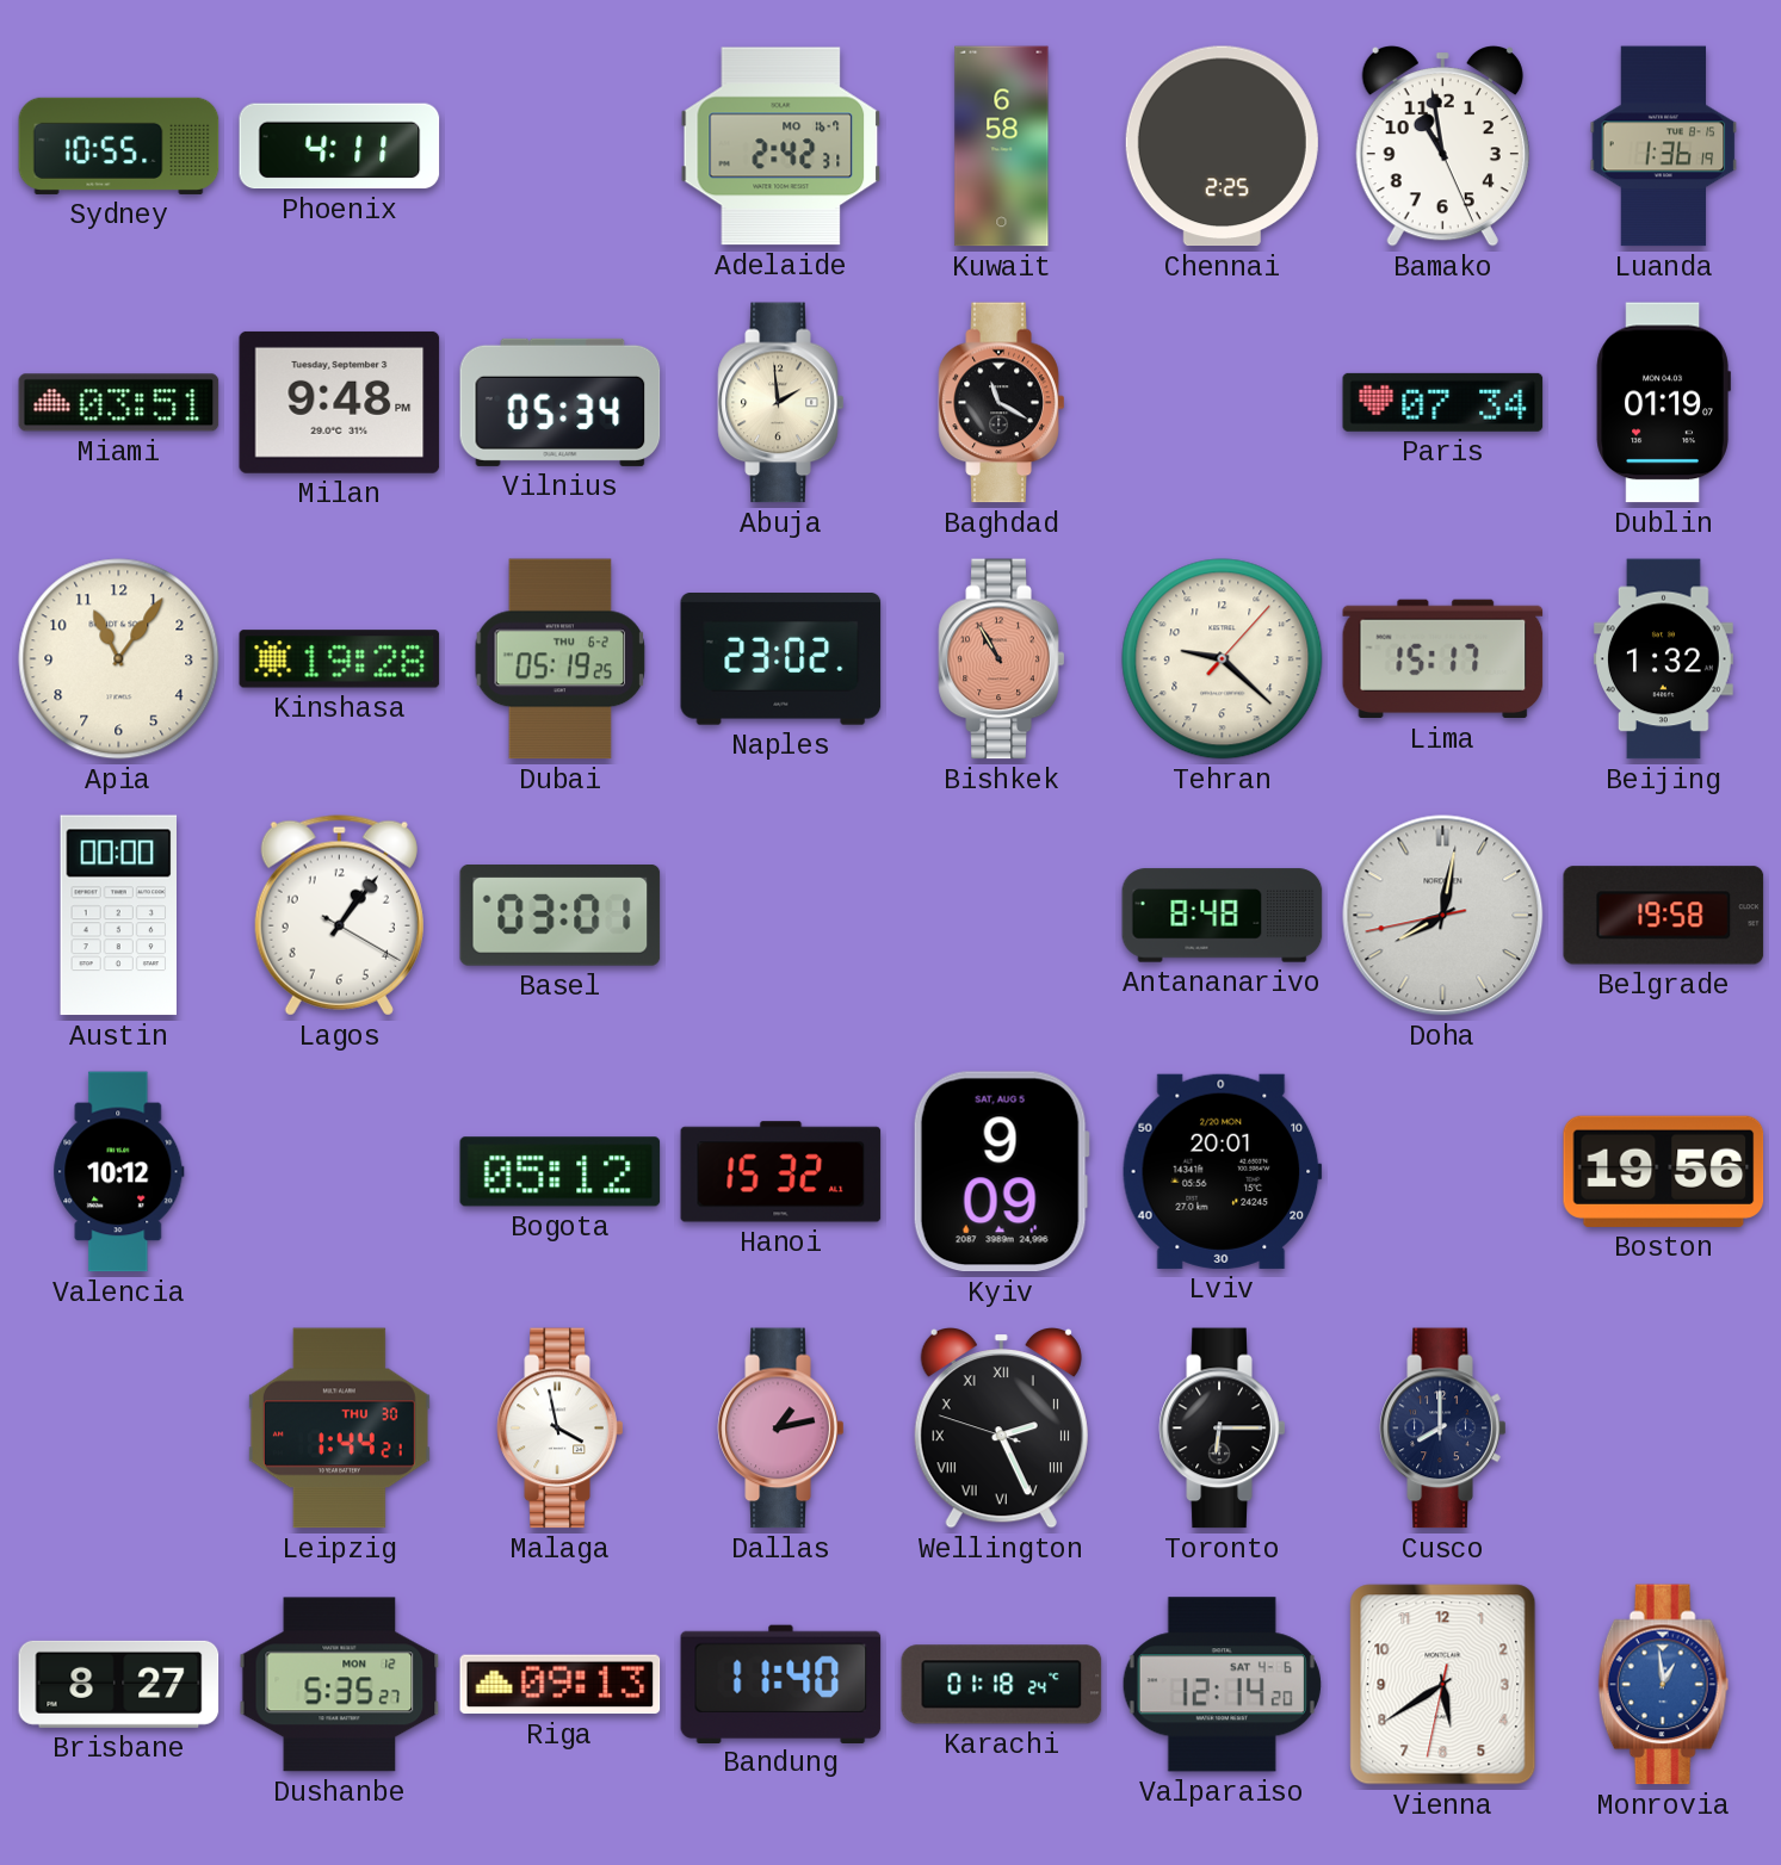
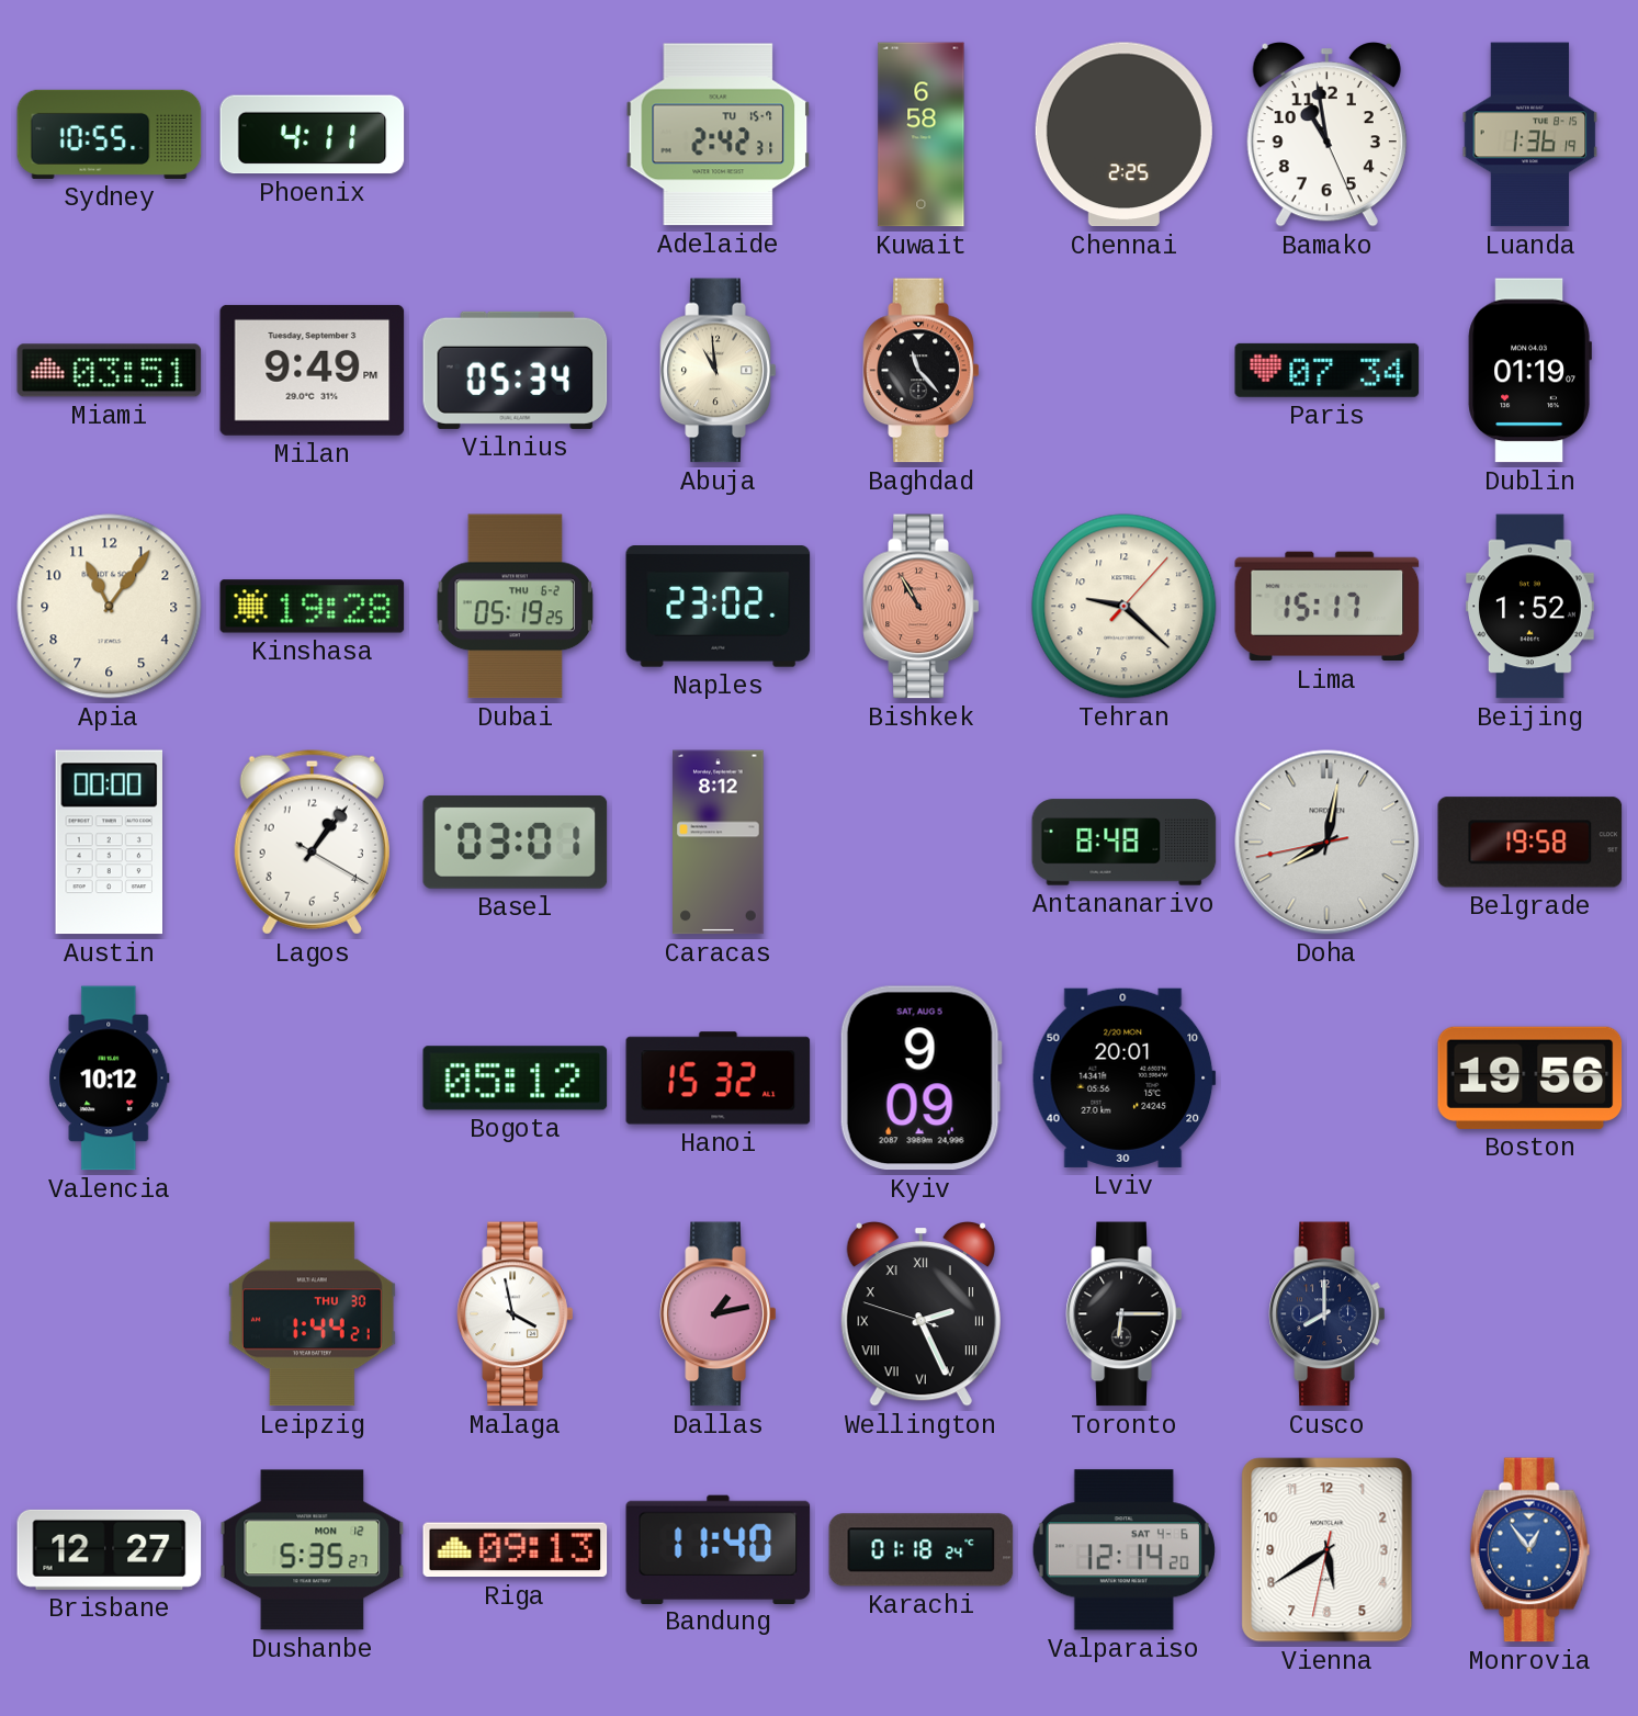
Adelaide date: MO 16-7 -> TU 15-7 (719, 135)
Milan: 9:48 -> 9:49 (313, 370)
Abuja: 1:59 -> 10:59 (719, 371)
Baghdad: 11:20 -> 11:23 (922, 371)
Beijing: 1:32 -> 1:52 (1530, 607)
Caracas: none -> 8:12 (719, 843)
Brisbane: 8:27 -> 12:27 (110, 1549)
Monrovia: 12:59 -> 12:54 (1530, 1550)
